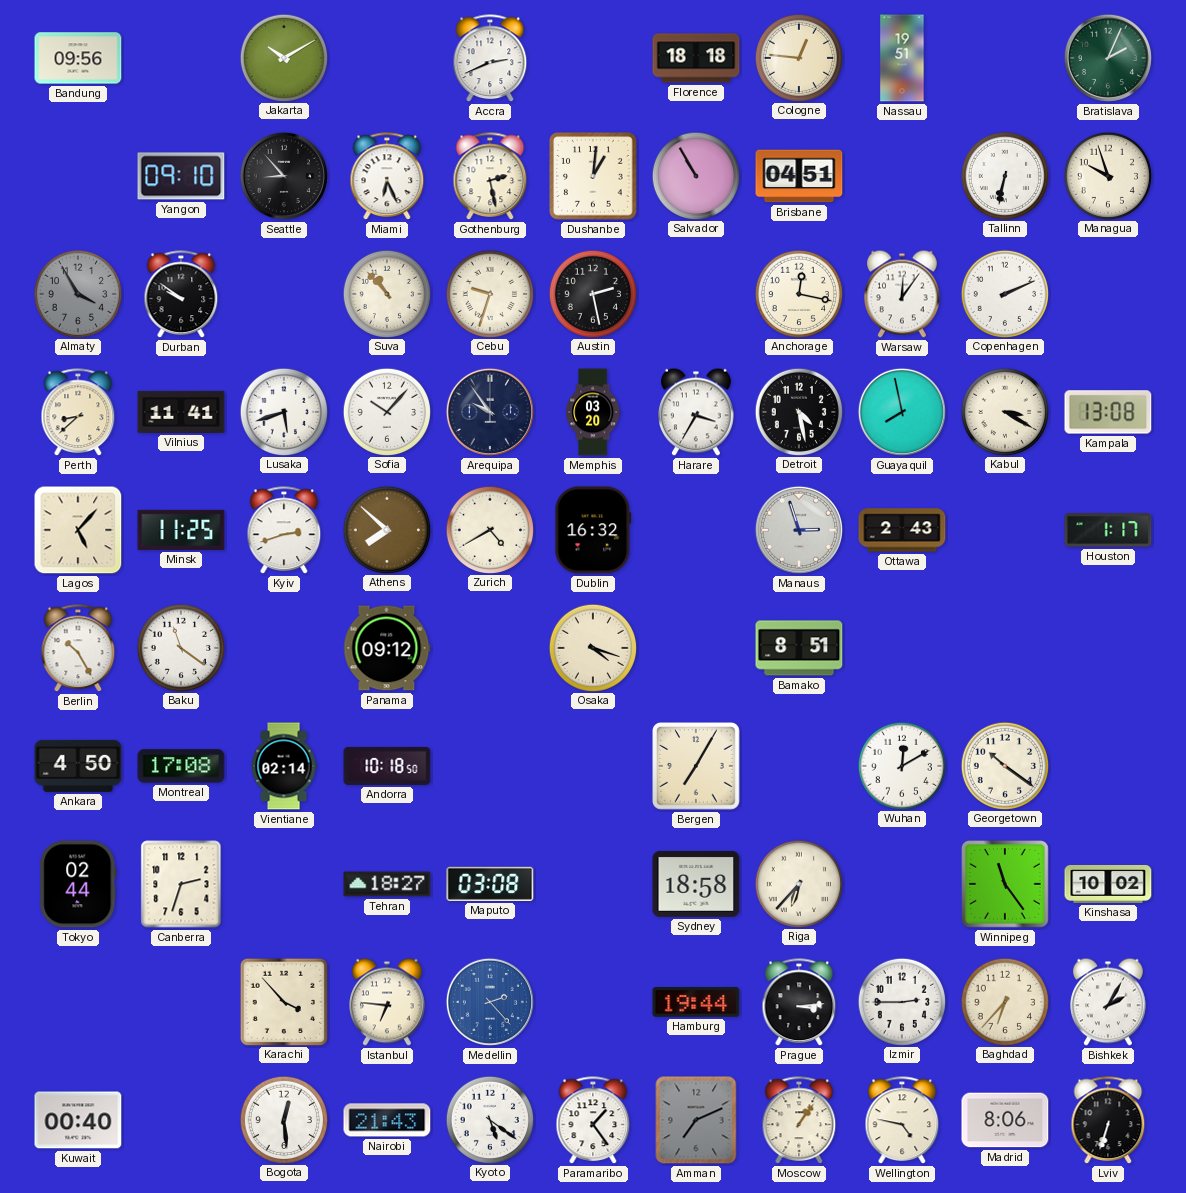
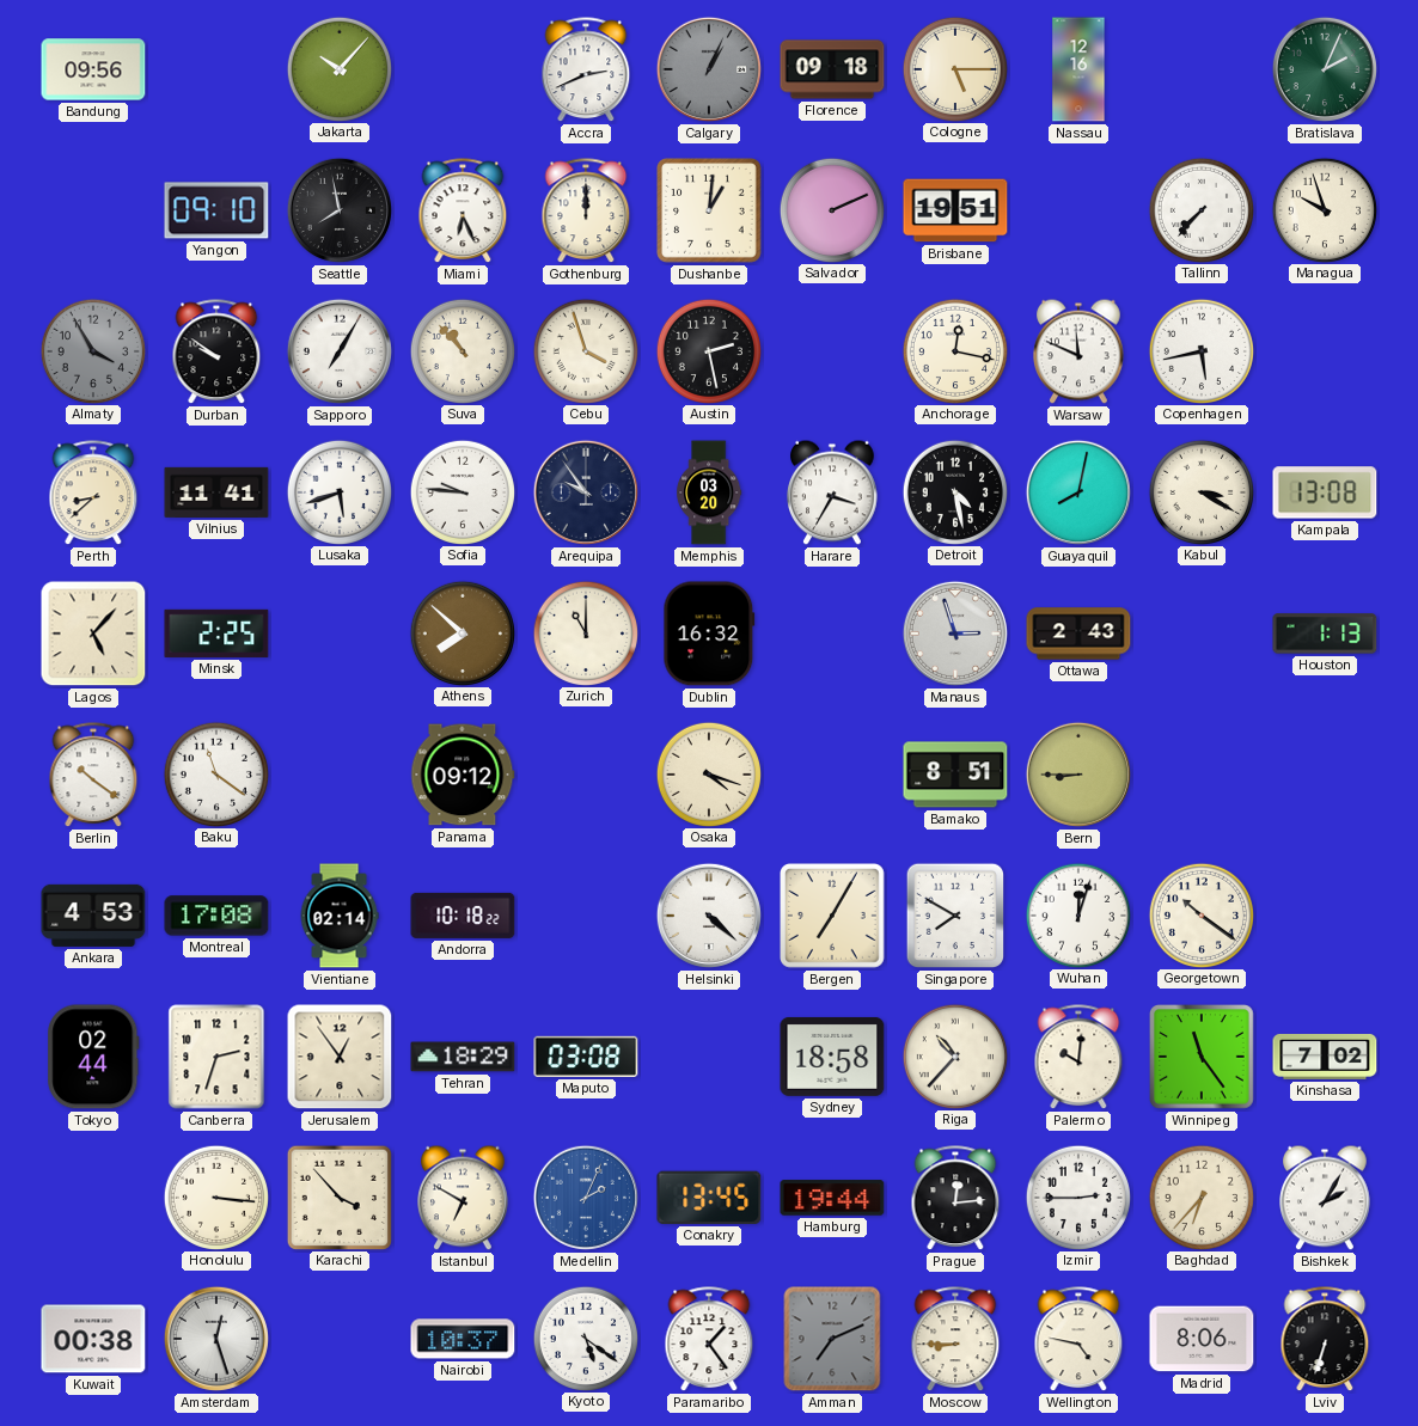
Jakarta: 10:10 -> 10:07 (338, 68)
Calgary: none -> 1:04 (709, 69)
Florence: 18:18 -> 09:18 (832, 69)
Cologne: 12:46 -> 5:15 (954, 68)
Nassau: 19:51 -> 12:16 (1078, 69)
Seattle: 8:53 -> 7:58 (340, 210)
Gothenburg: 2:28 -> 12:00 (586, 212)
Salvador: 10:55 -> 2:11 (831, 209)
Brisbane: 04:51 -> 19:51 (955, 210)
Tallinn: 6:32 -> 7:37 (1200, 209)
Sapporo: none -> 7:05 (340, 351)
Cebu: 9:33 -> 3:57 (585, 350)
Warsaw: 12:06 -> 11:49 (1080, 351)
Copenhagen: 2:11 -> 5:43 (1200, 350)
Sofia: 10:07 -> 9:46 (462, 491)
Guayaquil: 7:58 -> 8:02 (1078, 492)
Minsk: 11:25 -> 2:25 (216, 634)
Kyiv: 2:42 -> none (284, 531)
Zurich: 4:40 -> 11:00 (585, 632)
Houston: 1:17 -> 1:13 (1325, 634)
Berlin: 10:25 -> 10:21 (93, 776)
Bern: none -> 8:45 (1078, 775)
Ankara: 4:50 -> 4:53 (93, 916)
Andorra: 10:18:50 -> 10:18:22 (463, 916)
Helsinki: none -> 4:22 (709, 916)
Singapore: none -> 7:50 (954, 916)
Wuhan: 12:10 -> 12:03 (1077, 914)
Jerusalem: none -> 12:54 (340, 1057)
Tehran: 18:27 -> 18:29 (463, 1057)
Riga: 6:37 -> 10:37 (954, 1055)
Palermo: none -> 10:01 (1078, 1058)
Kinshasa: 10:02 -> 7:02 (1325, 1057)
Honolulu: none -> 3:16 (215, 1197)
Istanbul: 6:46 -> 6:50 (464, 1198)
Medellin: 2:23 -> 2:04 (586, 1198)
Conakry: none -> 13:45 (709, 1198)
Prague: 3:14 -> 12:14 (955, 1199)
Kuwait: 00:40 -> 00:38 (93, 1339)
Amsterdam: none -> 12:27 (216, 1339)
Bogota: 12:29 -> none (283, 1119)
Nairobi: 21:43 -> 10:37 (463, 1339)
Moscow: 1:06 -> 8:45 (955, 1340)
